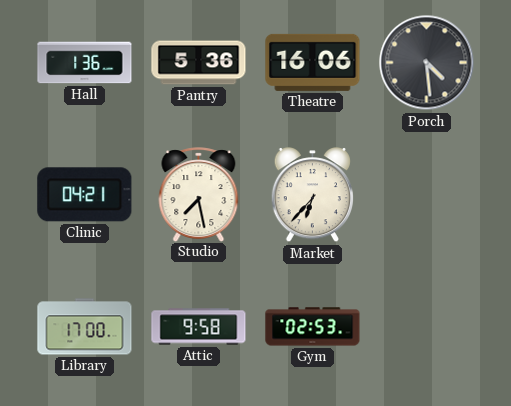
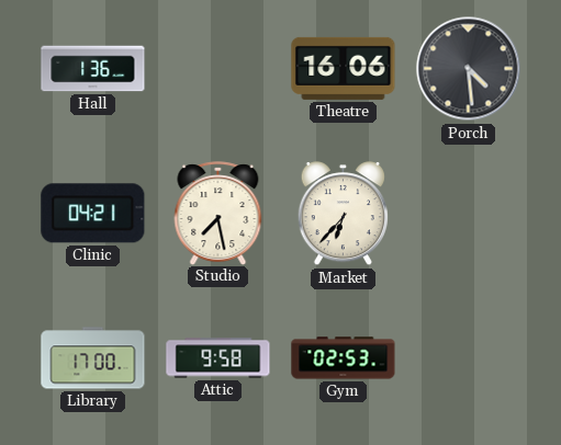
Pantry: 5:36 -> none (199, 63)
